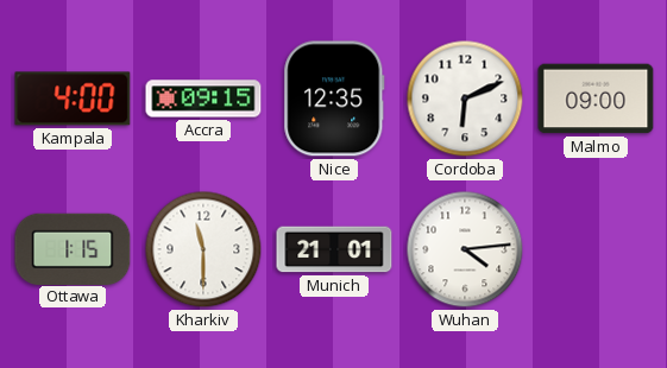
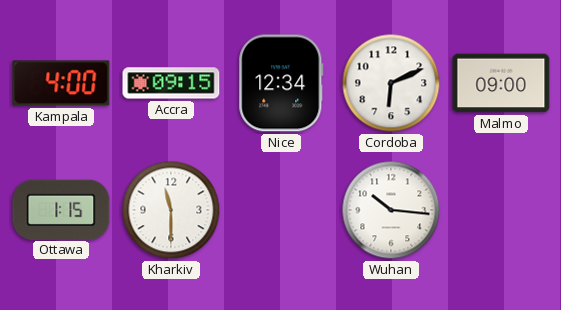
Nice: 12:35 -> 12:34 (281, 83)
Munich: 21:01 -> none (334, 249)
Wuhan: 4:14 -> 10:16 (391, 210)
